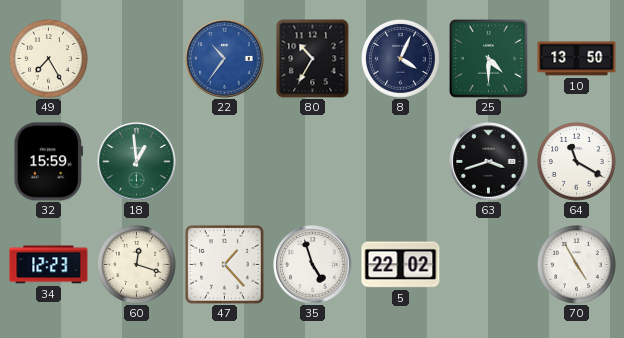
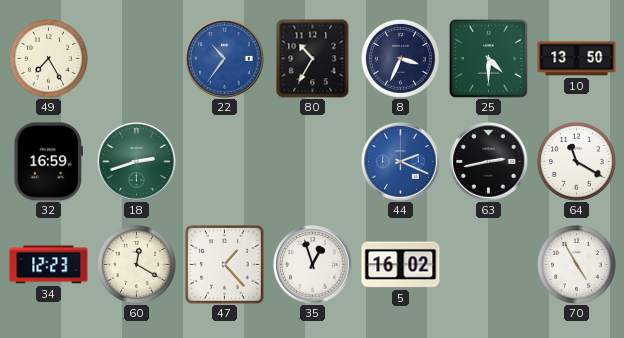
8: 4:04 -> 3:34 (401, 59)
32: 15:59 -> 16:59 (49, 162)
18: 12:59 -> 2:42 (137, 162)
44: none -> 2:19 (401, 162)
63: 3:42 -> 2:43 (489, 162)
60: 12:18 -> 12:20 (137, 265)
35: 4:57 -> 12:57 (313, 265)
5: 22:02 -> 16:02 (401, 265)
